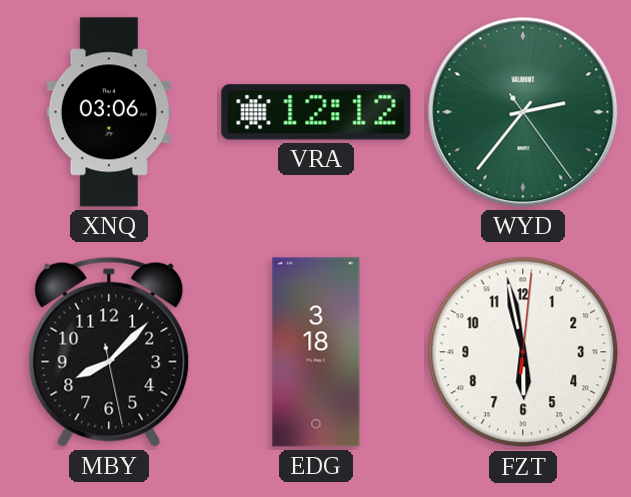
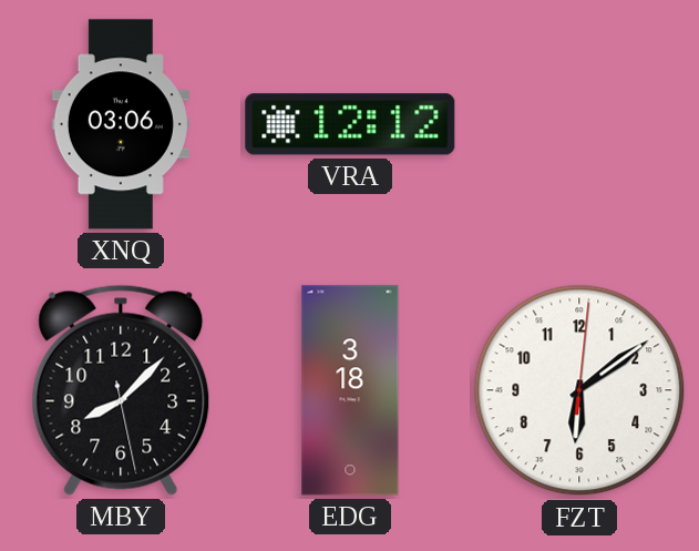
WYD: 2:36 -> none (523, 112)
FZT: 5:58 -> 6:09 (579, 390)
